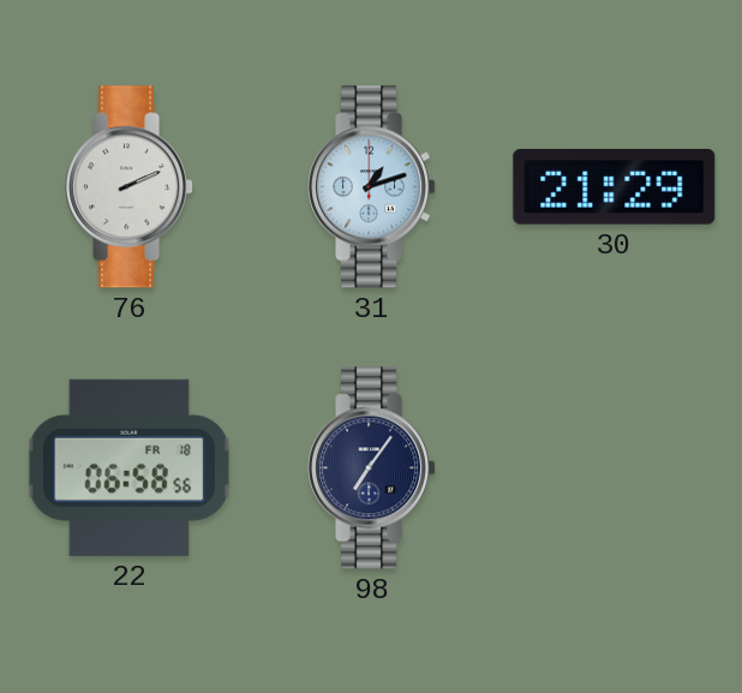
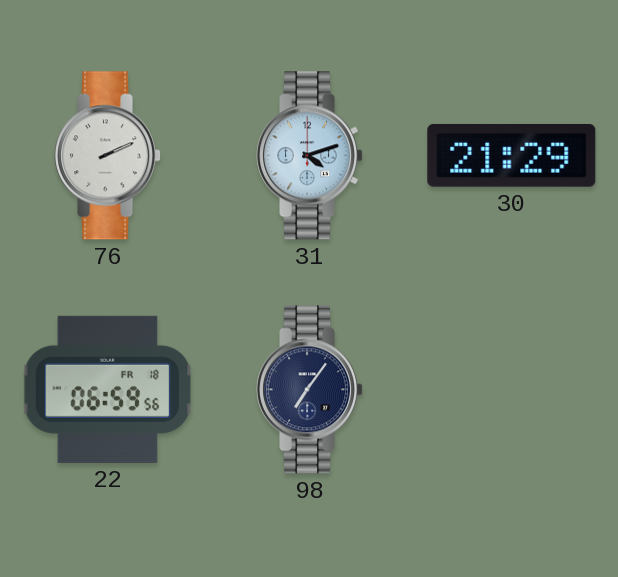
31: 1:12 -> 4:12 (310, 156)
22: 06:58 -> 06:59 (108, 389)
